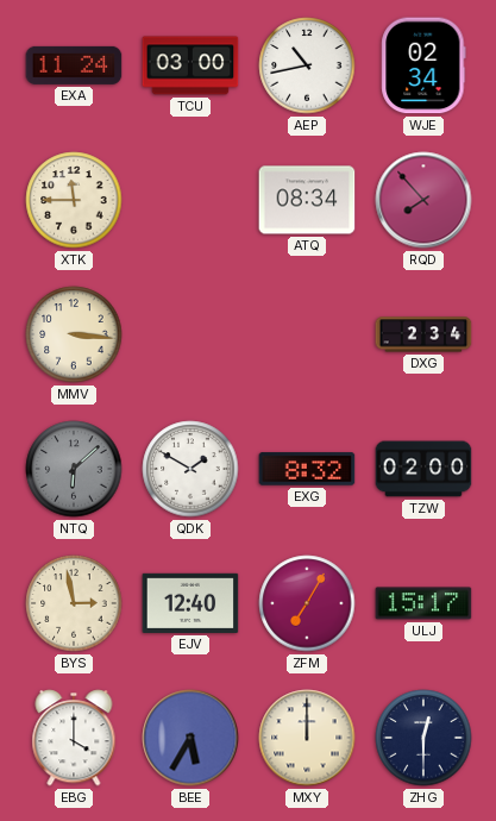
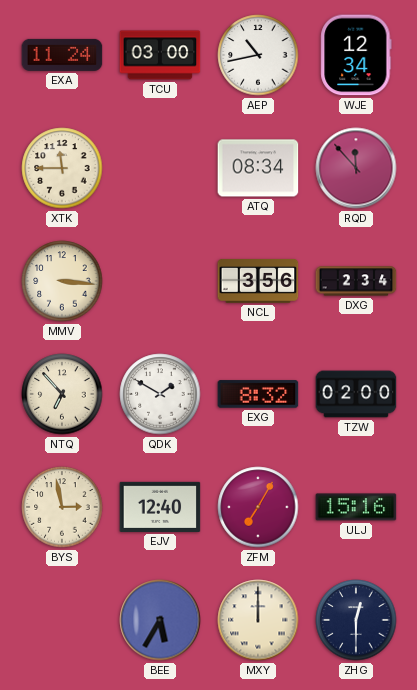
WJE: 02:34 -> 12:34 (356, 55)
RQD: 7:53 -> 11:53 (356, 168)
NCL: none -> 3:56 (258, 281)
NTQ: 6:08 -> 6:53 (62, 394)
NTQ dial: grey -> cream (62, 394)
ULJ: 15:17 -> 15:16 (356, 507)
EBG: 4:00 -> none (74, 738)
